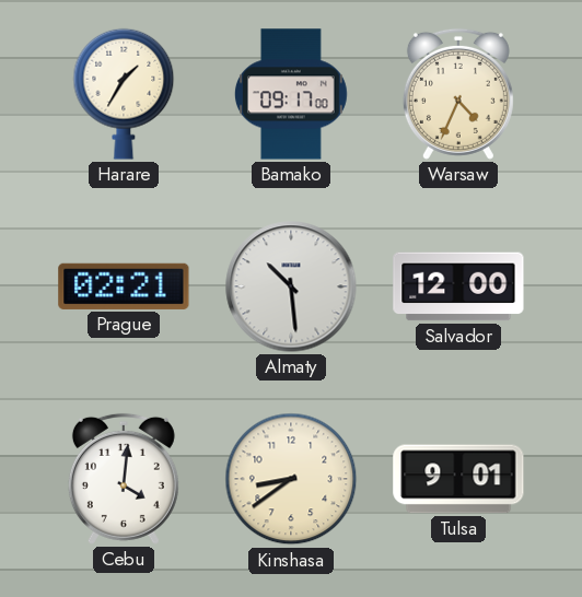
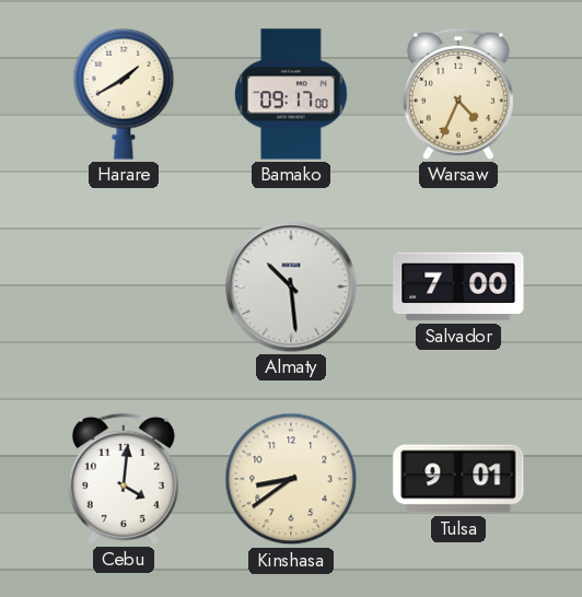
Harare: 1:35 -> 1:40 (124, 94)
Prague: 02:21 -> none (124, 286)
Salvador: 12:00 -> 7:00 (458, 286)
